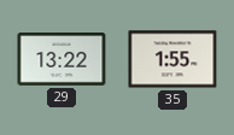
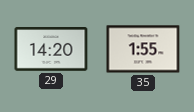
29: 13:22 -> 14:20 (51, 50)
